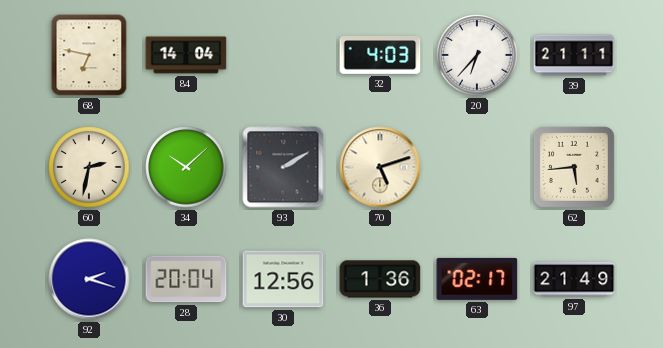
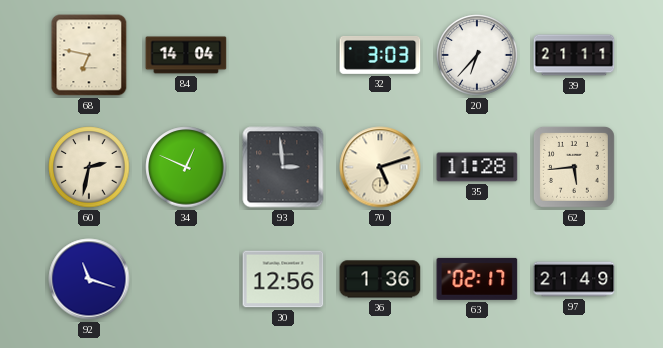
32: 4:03 -> 3:03 (380, 55)
34: 10:08 -> 12:49 (186, 167)
93: 2:10 -> 2:59 (283, 167)
35: none -> 11:28 (477, 167)
92: 2:18 -> 11:18 (89, 279)
28: 20:04 -> none (186, 279)
